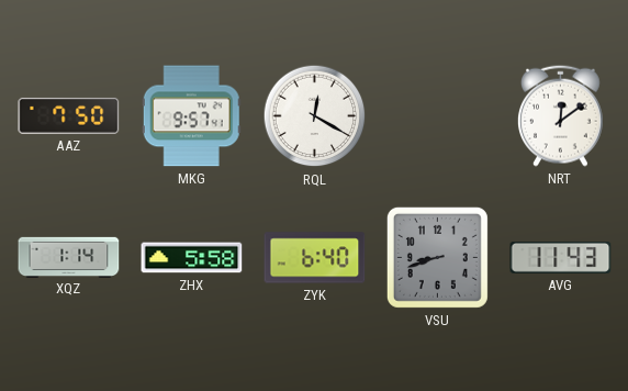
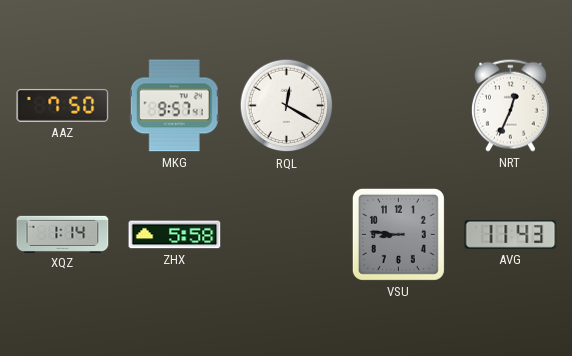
NRT: 12:09 -> 12:34 (511, 105)
ZYK: 6:40 -> none (315, 258)
VSU: 8:42 -> 8:46 (398, 234)
